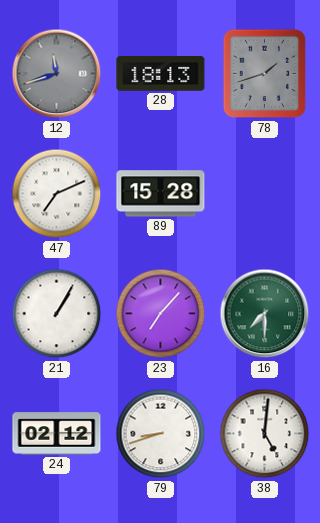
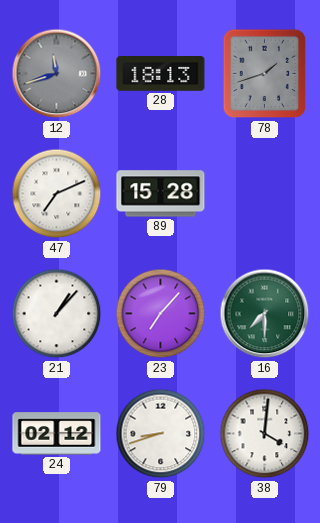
21: 1:05 -> 1:07 (57, 314)
38: 5:01 -> 4:01 (265, 434)
